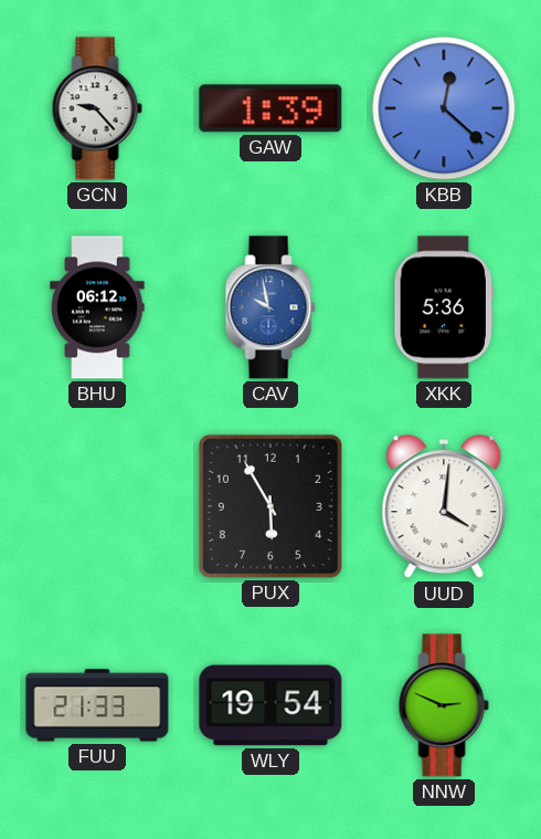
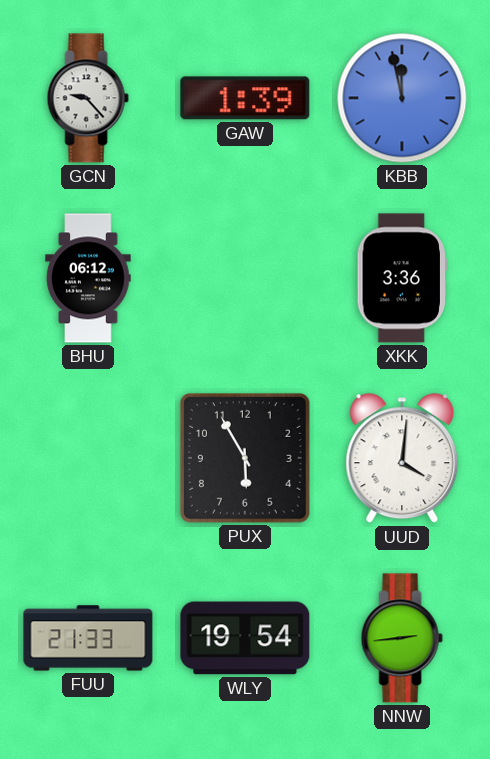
KBB: 12:22 -> 11:58 (402, 98)
CAV: 9:58 -> none (270, 307)
XKK: 5:36 -> 3:36 (401, 278)
NNW: 2:49 -> 2:44 (402, 638)
